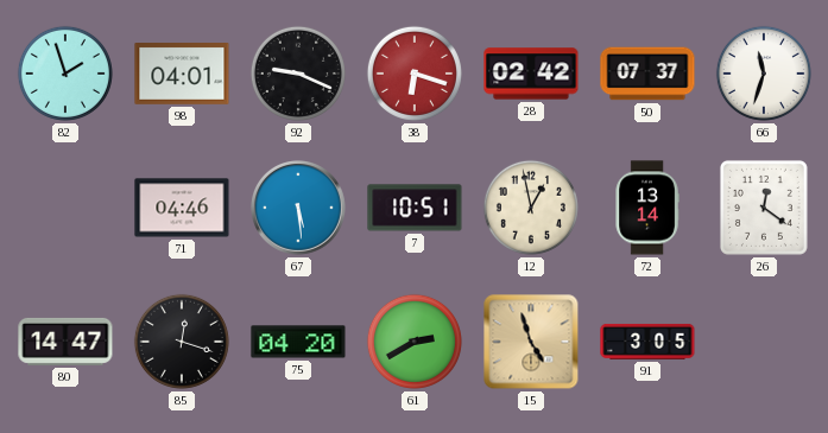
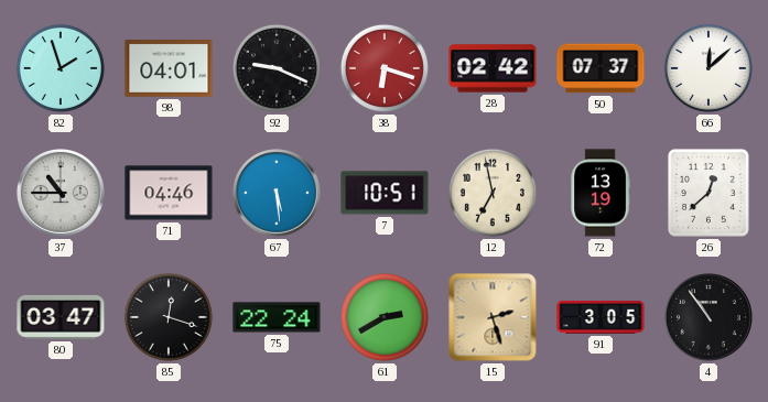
66: 11:33 -> 12:08 (708, 68)
37: none -> 10:45 (62, 194)
12: 12:58 -> 6:58 (493, 193)
72: 13:14 -> 13:19 (601, 193)
26: 12:21 -> 12:38 (708, 193)
80: 14:47 -> 03:47 (61, 317)
75: 04:20 -> 22:24 (277, 317)
15: 4:57 -> 2:27 (493, 317)
4: none -> 10:54 (710, 318)
